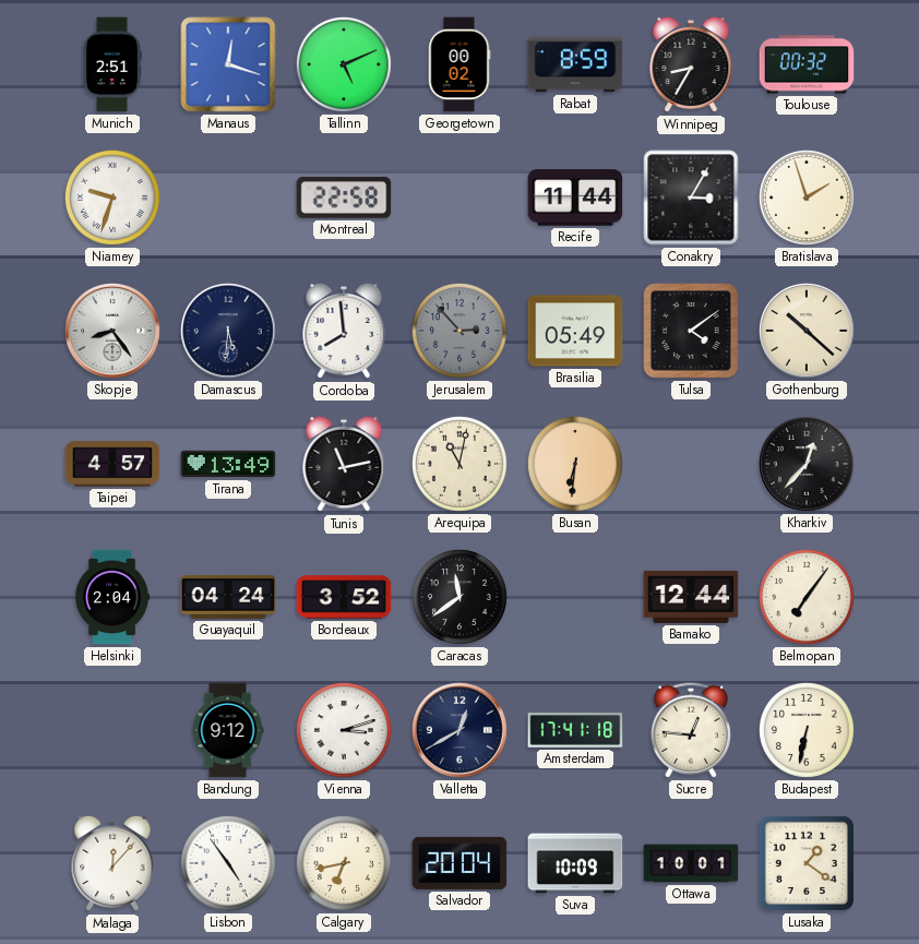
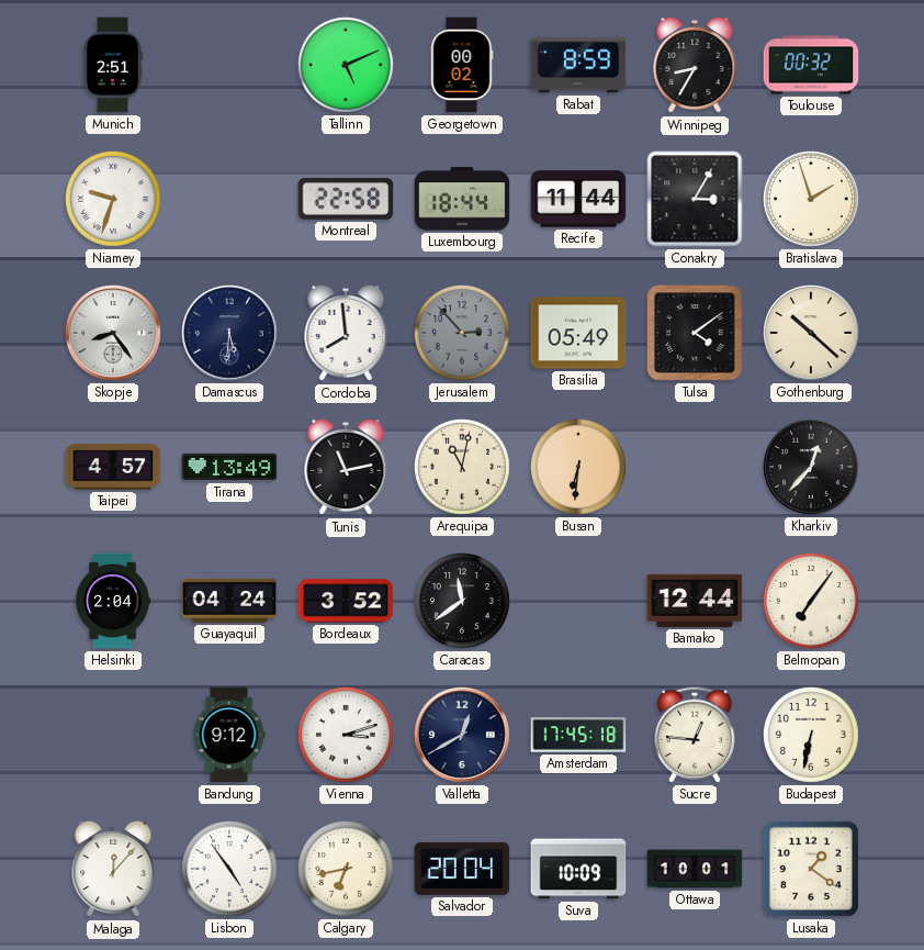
Manaus: 12:18 -> none (228, 64)
Luxembourg: none -> 18:44 (462, 199)
Amsterdam: 17:41 -> 17:45 (578, 735)
